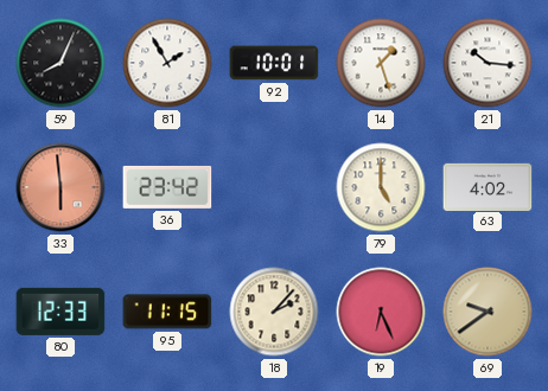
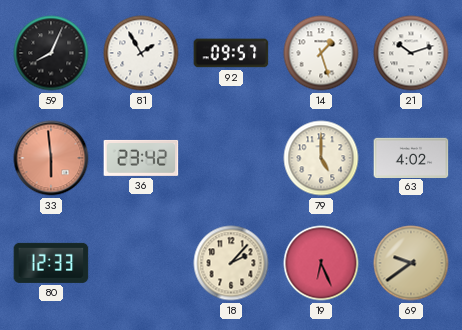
92: 10:01 -> 09:57 (231, 53)
21: 10:16 -> 10:12 (411, 53)
95: 11:15 -> none (167, 312)
